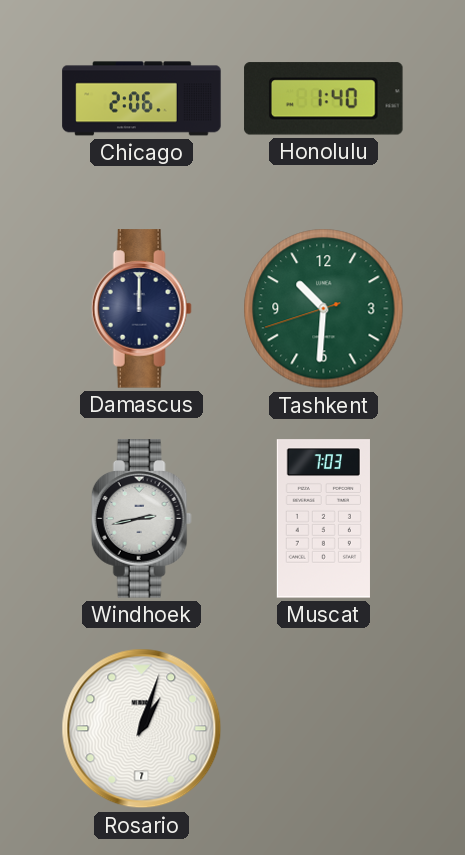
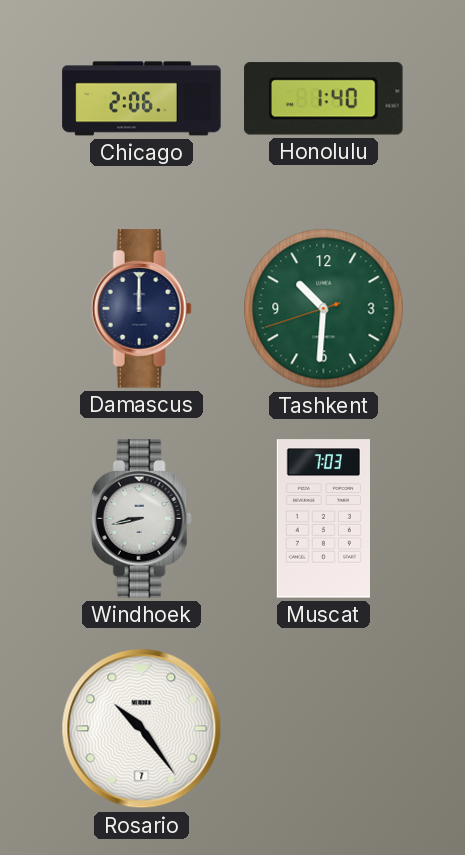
Windhoek: 2:43 -> 8:43 (141, 519)
Rosario: 1:03 -> 10:24 (142, 729)
